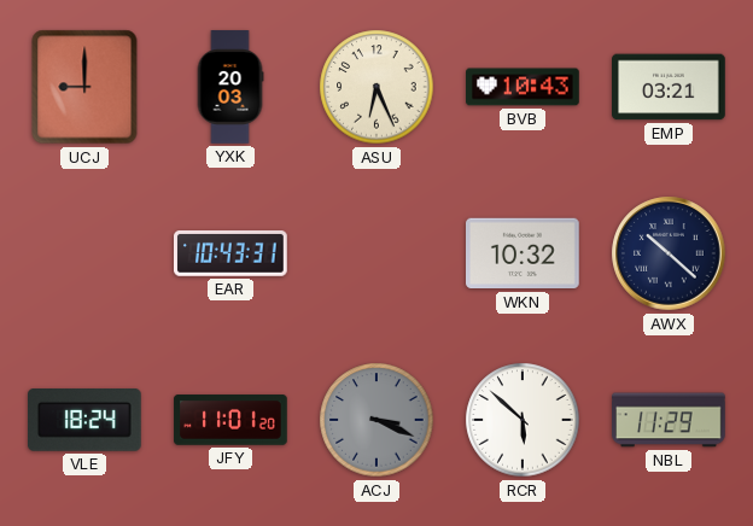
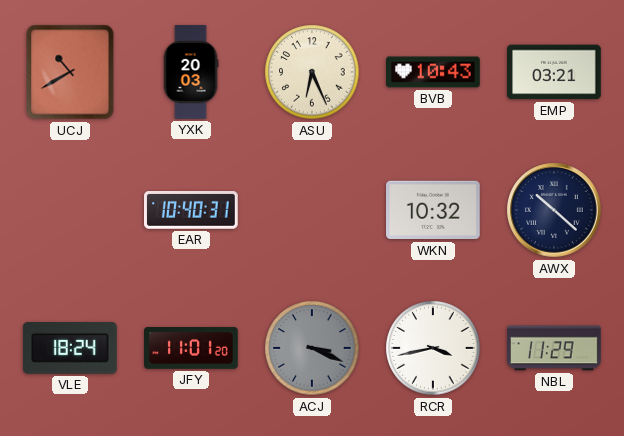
UCJ: 9:00 -> 10:40 (70, 72)
EAR: 10:43 -> 10:40 (192, 211)
RCR: 5:52 -> 3:43 (433, 348)
